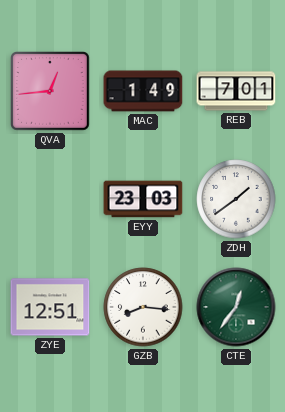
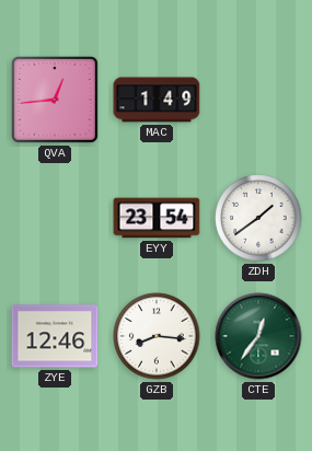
REB: 7:01 -> none (236, 91)
EYY: 23:03 -> 23:54 (157, 218)
ZYE: 12:51 -> 12:46 (55, 336)
